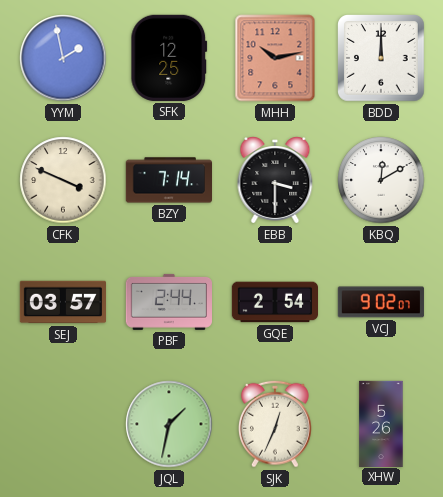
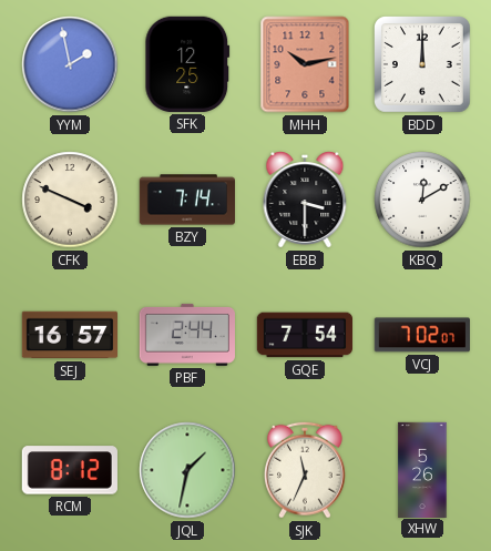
SEJ: 03:57 -> 16:57 (69, 335)
GQE: 2:54 -> 7:54 (304, 335)
VCJ: 9:02 -> 7:02 (422, 335)
RCM: none -> 8:12 (70, 470)
SJK: 12:34 -> 11:34 (305, 470)
